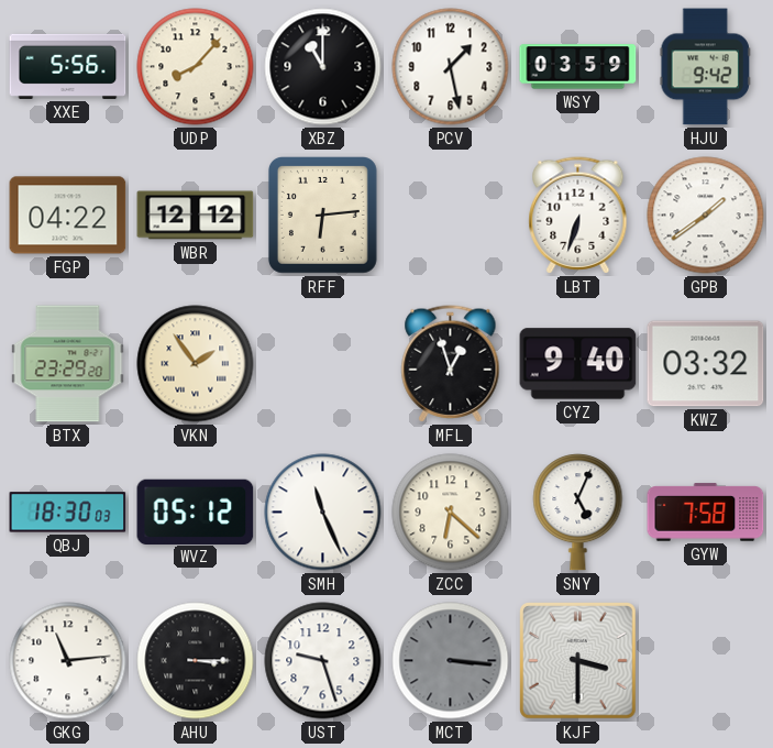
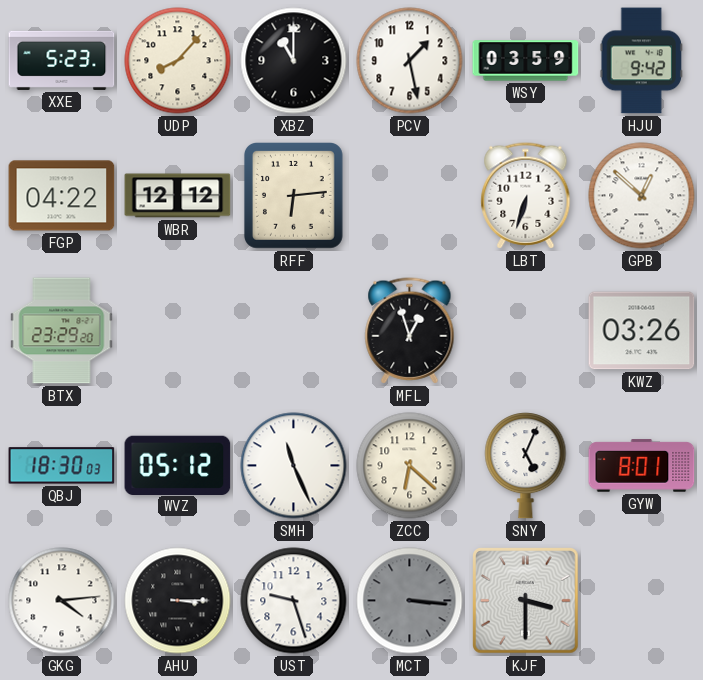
XXE: 5:56 -> 5:23 (62, 60)
GPB: 1:39 -> 12:52 (642, 196)
VKN: 1:54 -> none (196, 364)
CYZ: 9:40 -> none (578, 364)
KWZ: 03:32 -> 03:26 (642, 331)
GYW: 7:58 -> 8:01 (642, 466)
GKG: 11:14 -> 4:14 (62, 601)
